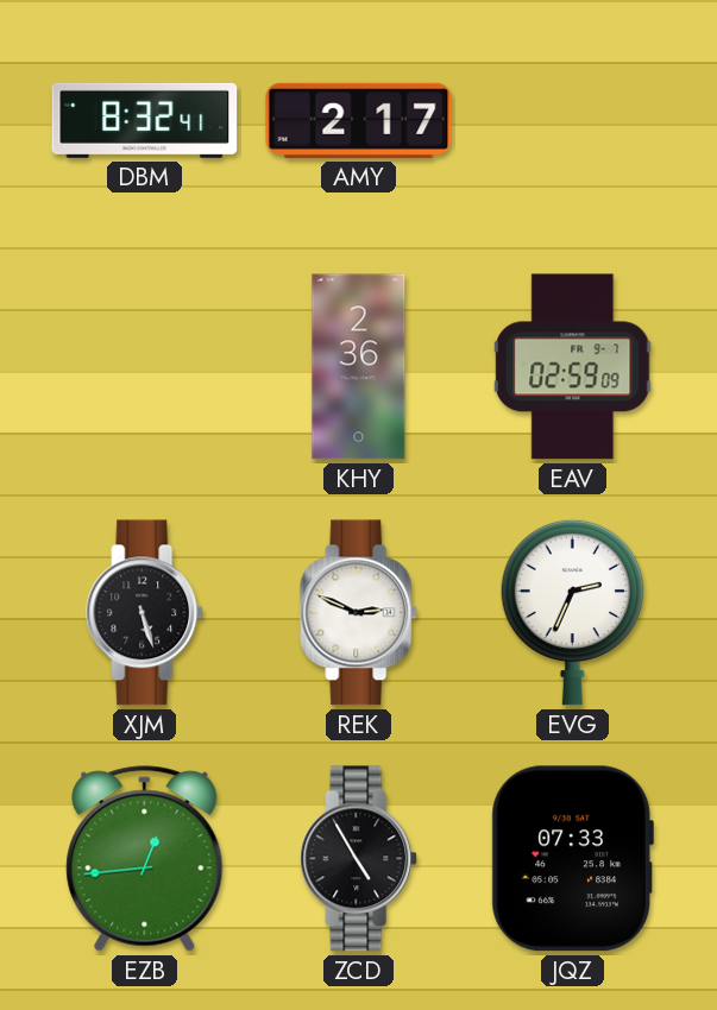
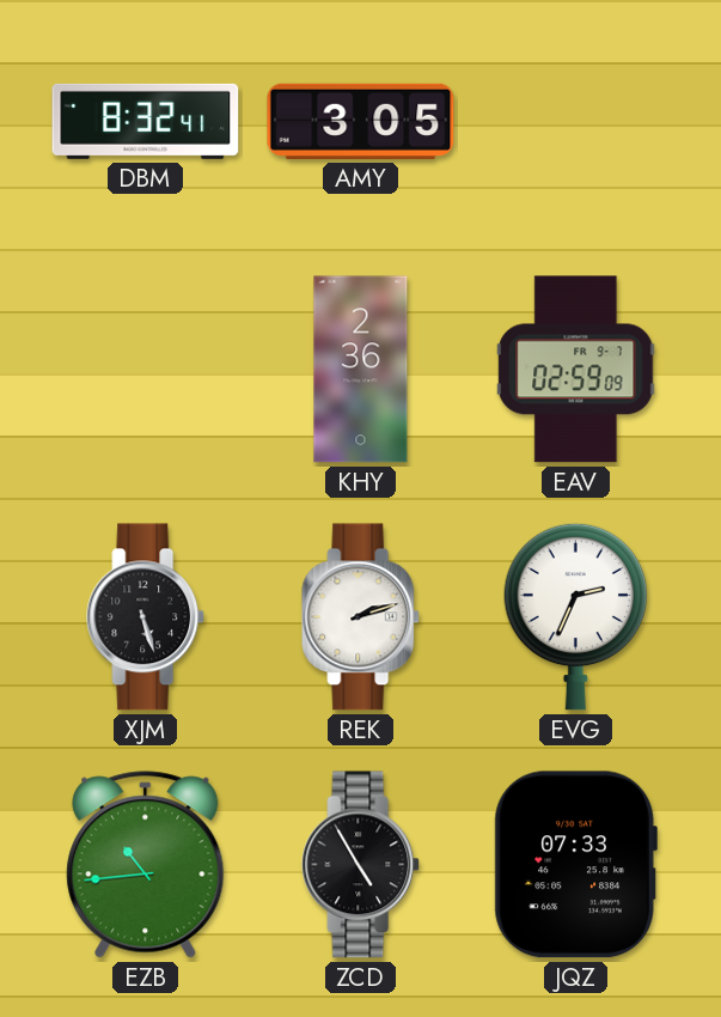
AMY: 2:17 -> 3:05 (361, 121)
REK: 2:49 -> 2:12 (361, 617)
EZB: 12:44 -> 10:44 (146, 865)
